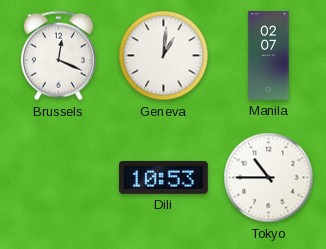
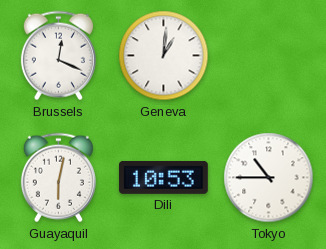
Manila: 02:07 -> none (269, 56)
Guayaquil: none -> 6:02 (58, 178)
